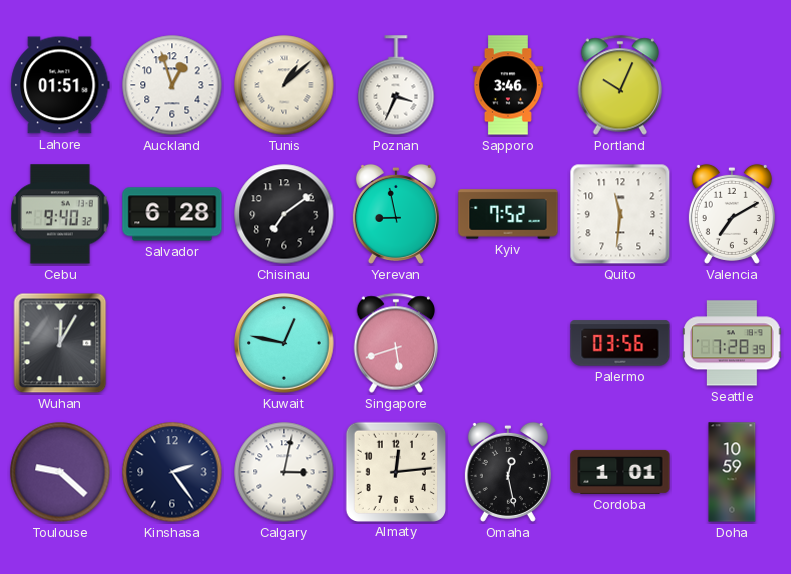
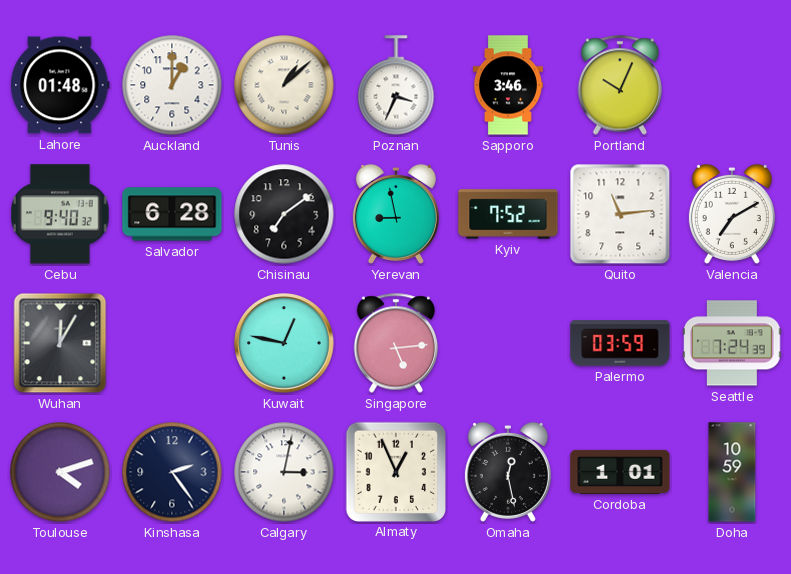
Lahore: 01:51 -> 01:48 (60, 85)
Auckland: 12:57 -> 1:00 (172, 85)
Quito: 11:31 -> 11:14 (620, 214)
Singapore: 5:42 -> 5:14 (396, 343)
Palermo: 03:56 -> 03:59 (620, 343)
Seattle: 7:28 -> 7:24 (732, 343)
Toulouse: 9:22 -> 4:12 (60, 472)
Almaty: 12:14 -> 12:56 (395, 471)
